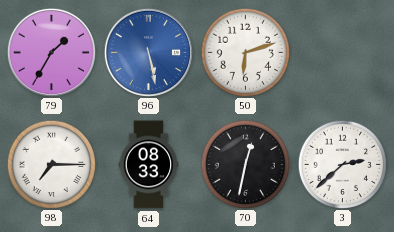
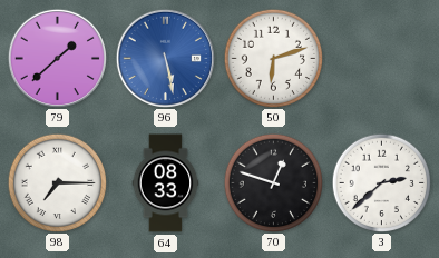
79: 1:35 -> 1:38 (57, 58)
70: 12:32 -> 12:48 (273, 182)
